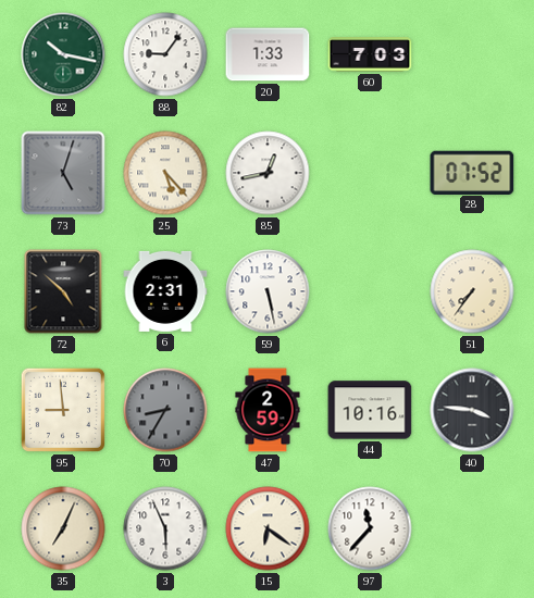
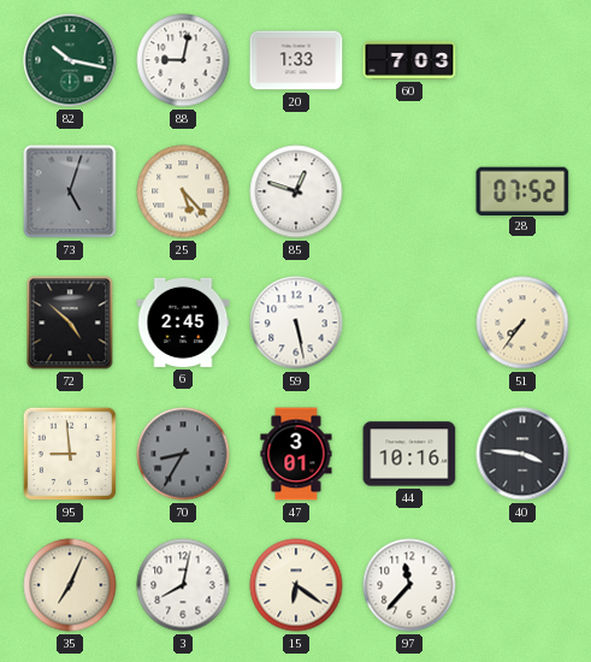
88: 9:06 -> 9:02 (183, 60)
85: 12:43 -> 12:48 (296, 191)
6: 2:31 -> 2:45 (183, 323)
47: 2:59 -> 3:01 (296, 454)
3: 5:56 -> 8:02 (183, 585)
